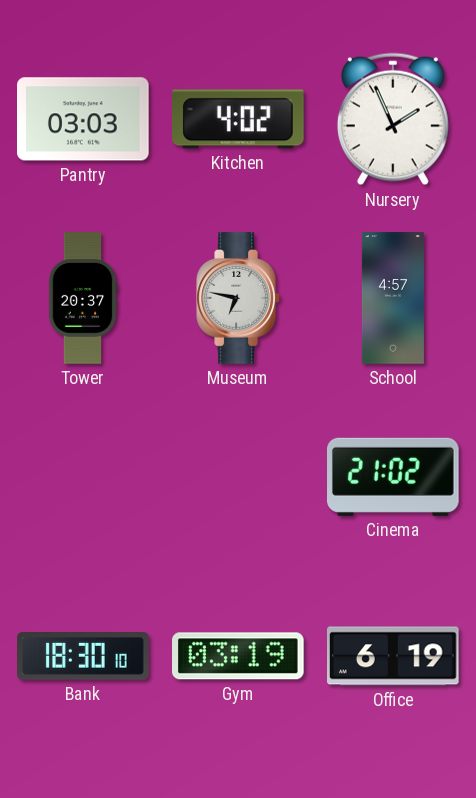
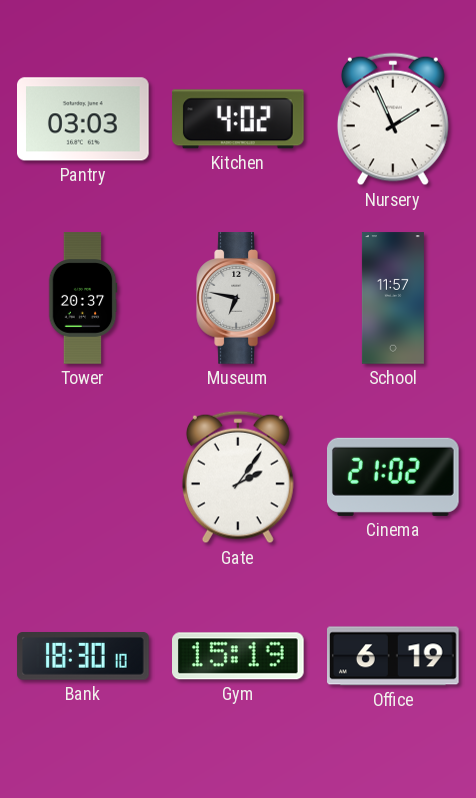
School: 4:57 -> 11:57 (393, 298)
Gate: none -> 2:06 (238, 477)
Gym: 03:19 -> 15:19 (239, 656)
